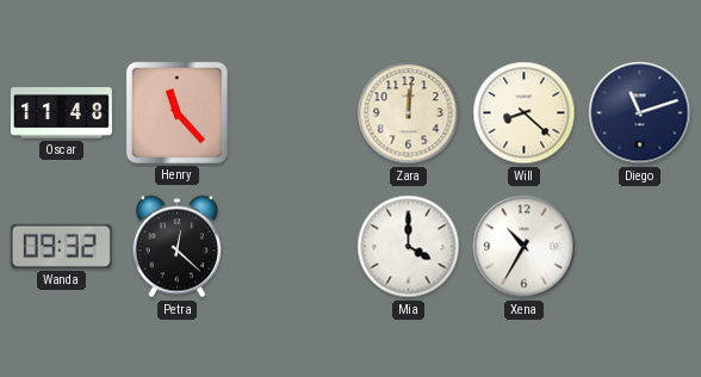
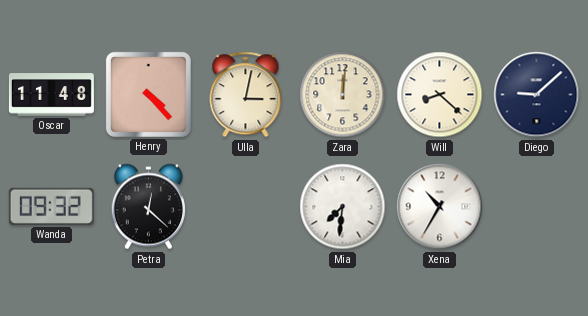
Henry: 11:23 -> 4:23 (148, 94)
Ulla: none -> 3:02 (246, 95)
Diego: 11:12 -> 9:08 (537, 95)
Mia: 4:00 -> 7:31 (343, 207)
